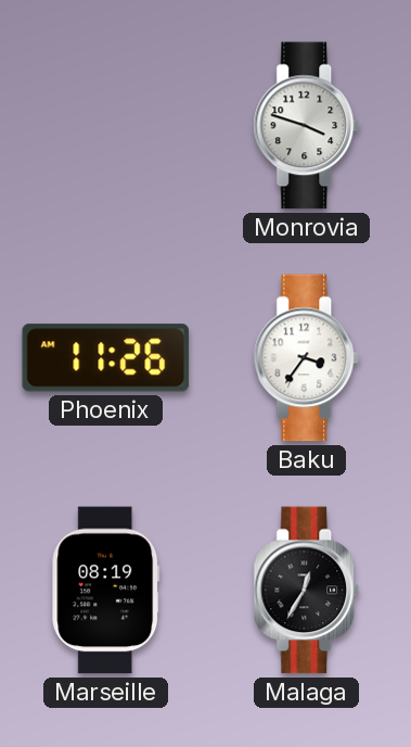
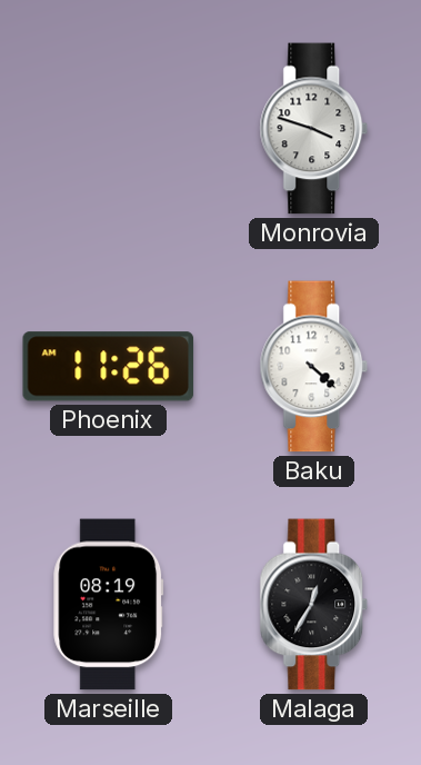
Baku: 3:36 -> 4:22 (314, 367)
